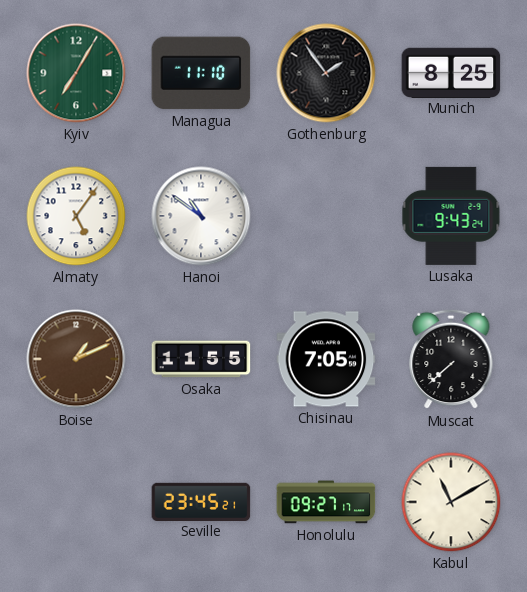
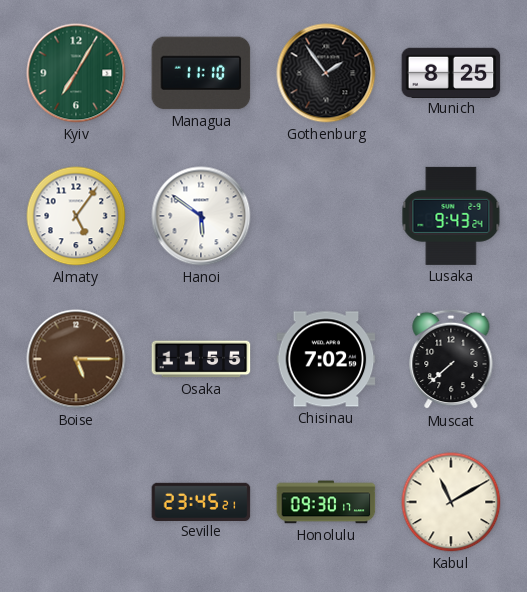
Hanoi: 10:51 -> 5:51 (201, 216)
Boise: 1:11 -> 5:15 (76, 359)
Chisinau: 7:05 -> 7:02 (326, 359)
Honolulu: 09:27 -> 09:30 (326, 502)
